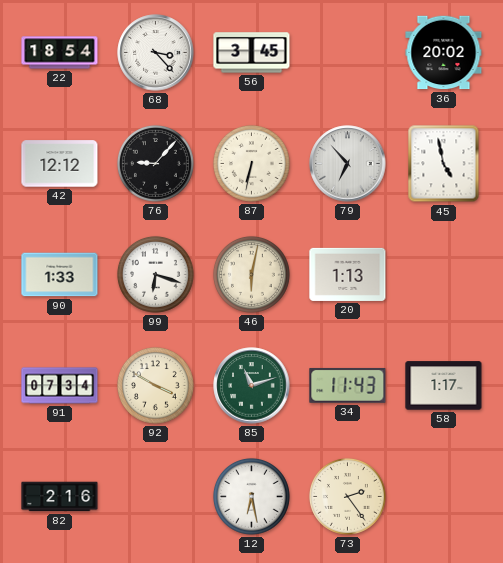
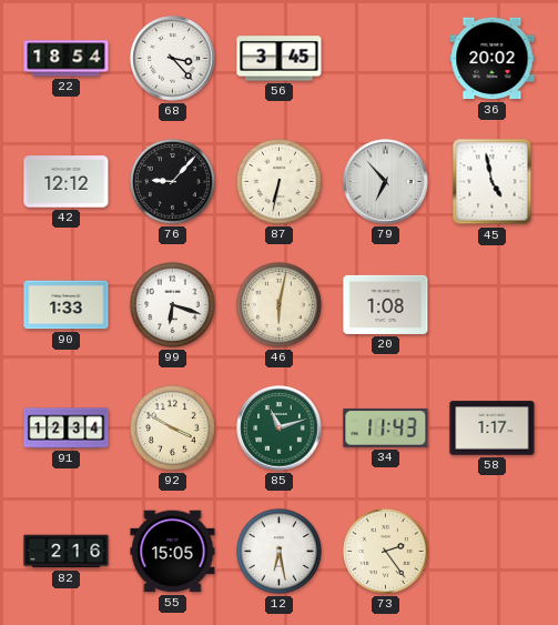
20: 1:13 -> 1:08 (386, 304)
91: 07:34 -> 12:34 (67, 429)
55: none -> 15:05 (173, 552)
